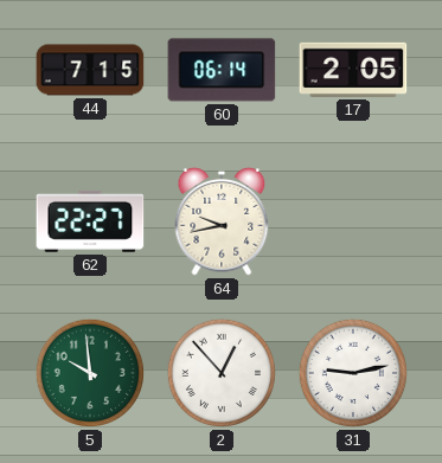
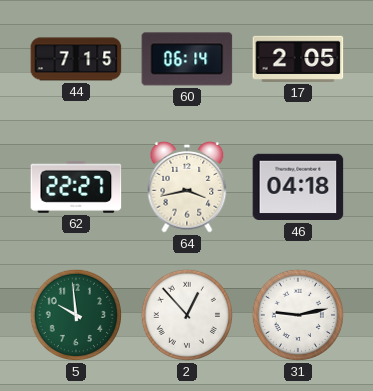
64: 9:43 -> 3:43 (187, 187)
46: none -> 04:18 (298, 187)
